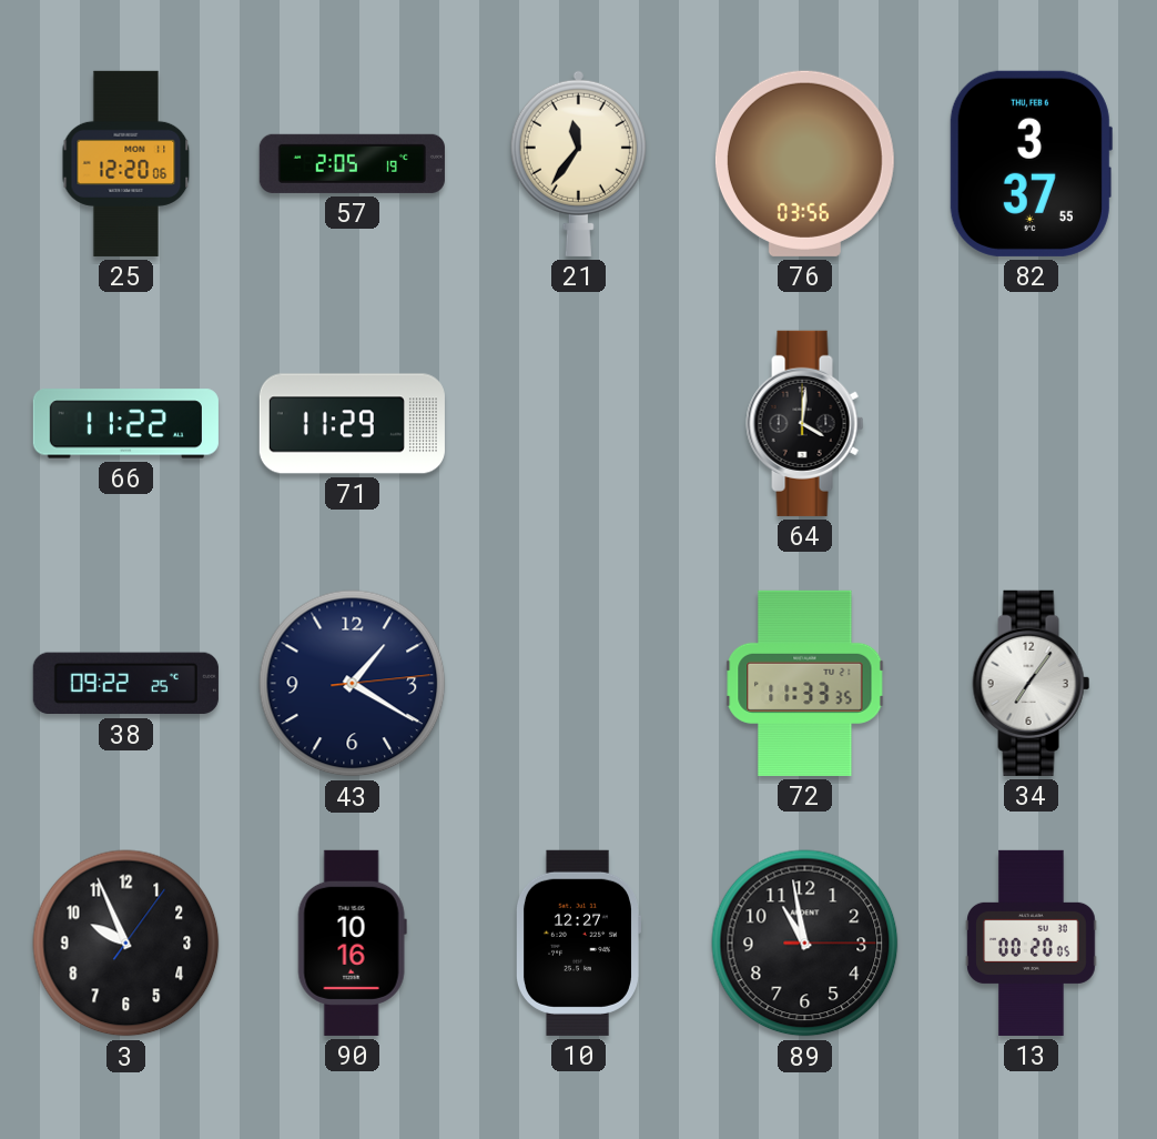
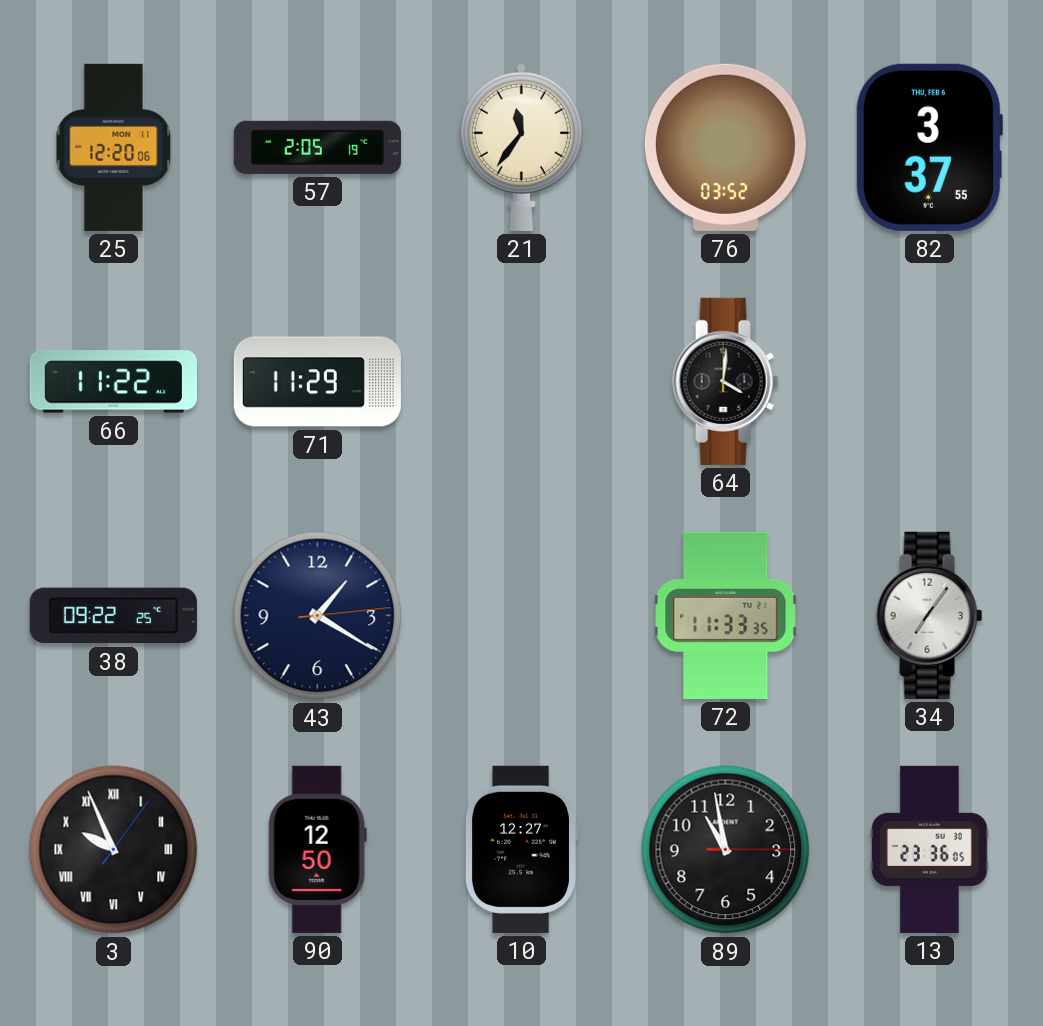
76: 03:56 -> 03:52 (725, 147)
3 numerals: Arabic -> Roman (114, 850)
90: 10:16 -> 12:50 (317, 849)
13: 00:20 -> 23:36 (930, 849)
